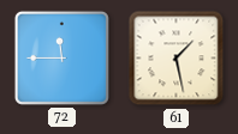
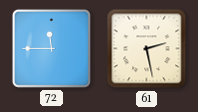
61: 1:28 -> 2:28 (147, 49)
